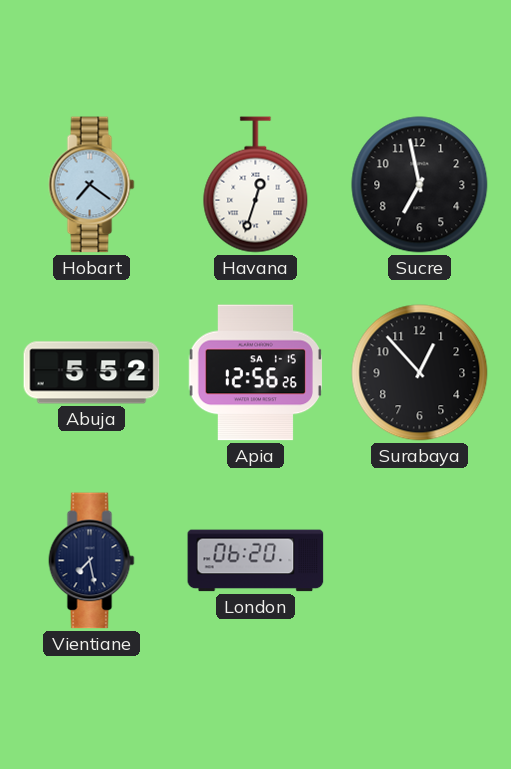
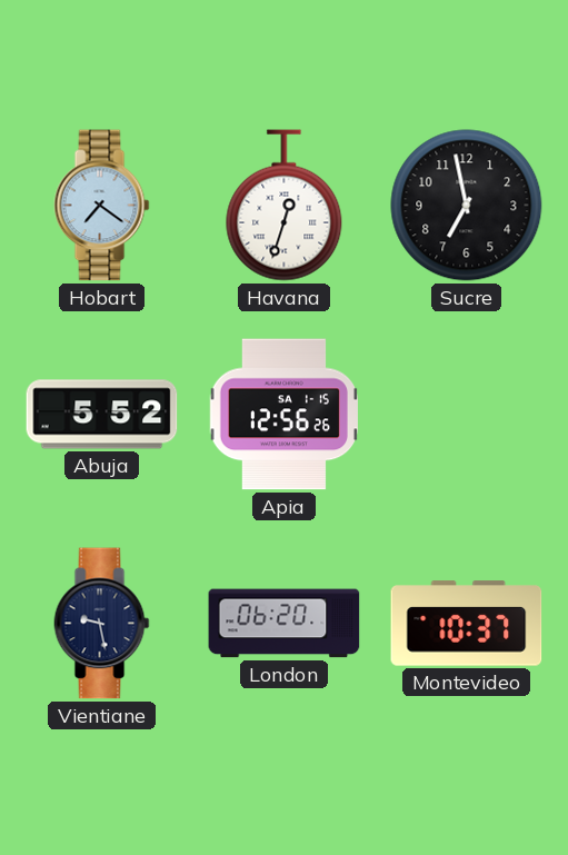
Surabaya: 12:53 -> none (420, 373)
Vientiane: 7:28 -> 9:28 (102, 624)
Montevideo: none -> 10:37 (467, 624)
